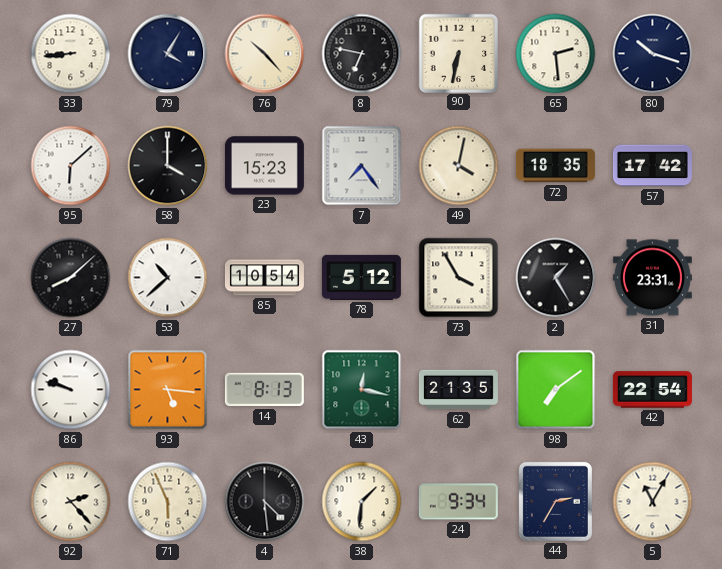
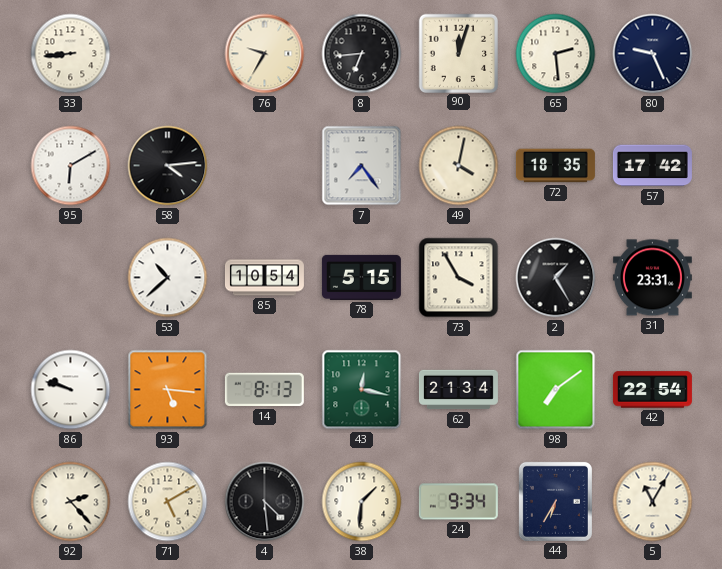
79: 4:05 -> none (168, 54)
76: 10:23 -> 9:35 (265, 54)
8: 6:47 -> 6:44 (362, 54)
90: 6:32 -> 12:03 (458, 53)
80: 10:18 -> 9:26 (653, 54)
95: 6:08 -> 6:10 (71, 166)
58: 4:00 -> 4:14 (168, 166)
23: 15:23 -> none (264, 166)
27: 8:08 -> none (71, 278)
78: 5:12 -> 5:15 (361, 277)
62: 21:35 -> 21:34 (458, 390)
71: 5:56 -> 5:10 (168, 502)
44: 2:35 -> 6:35 (555, 501)
